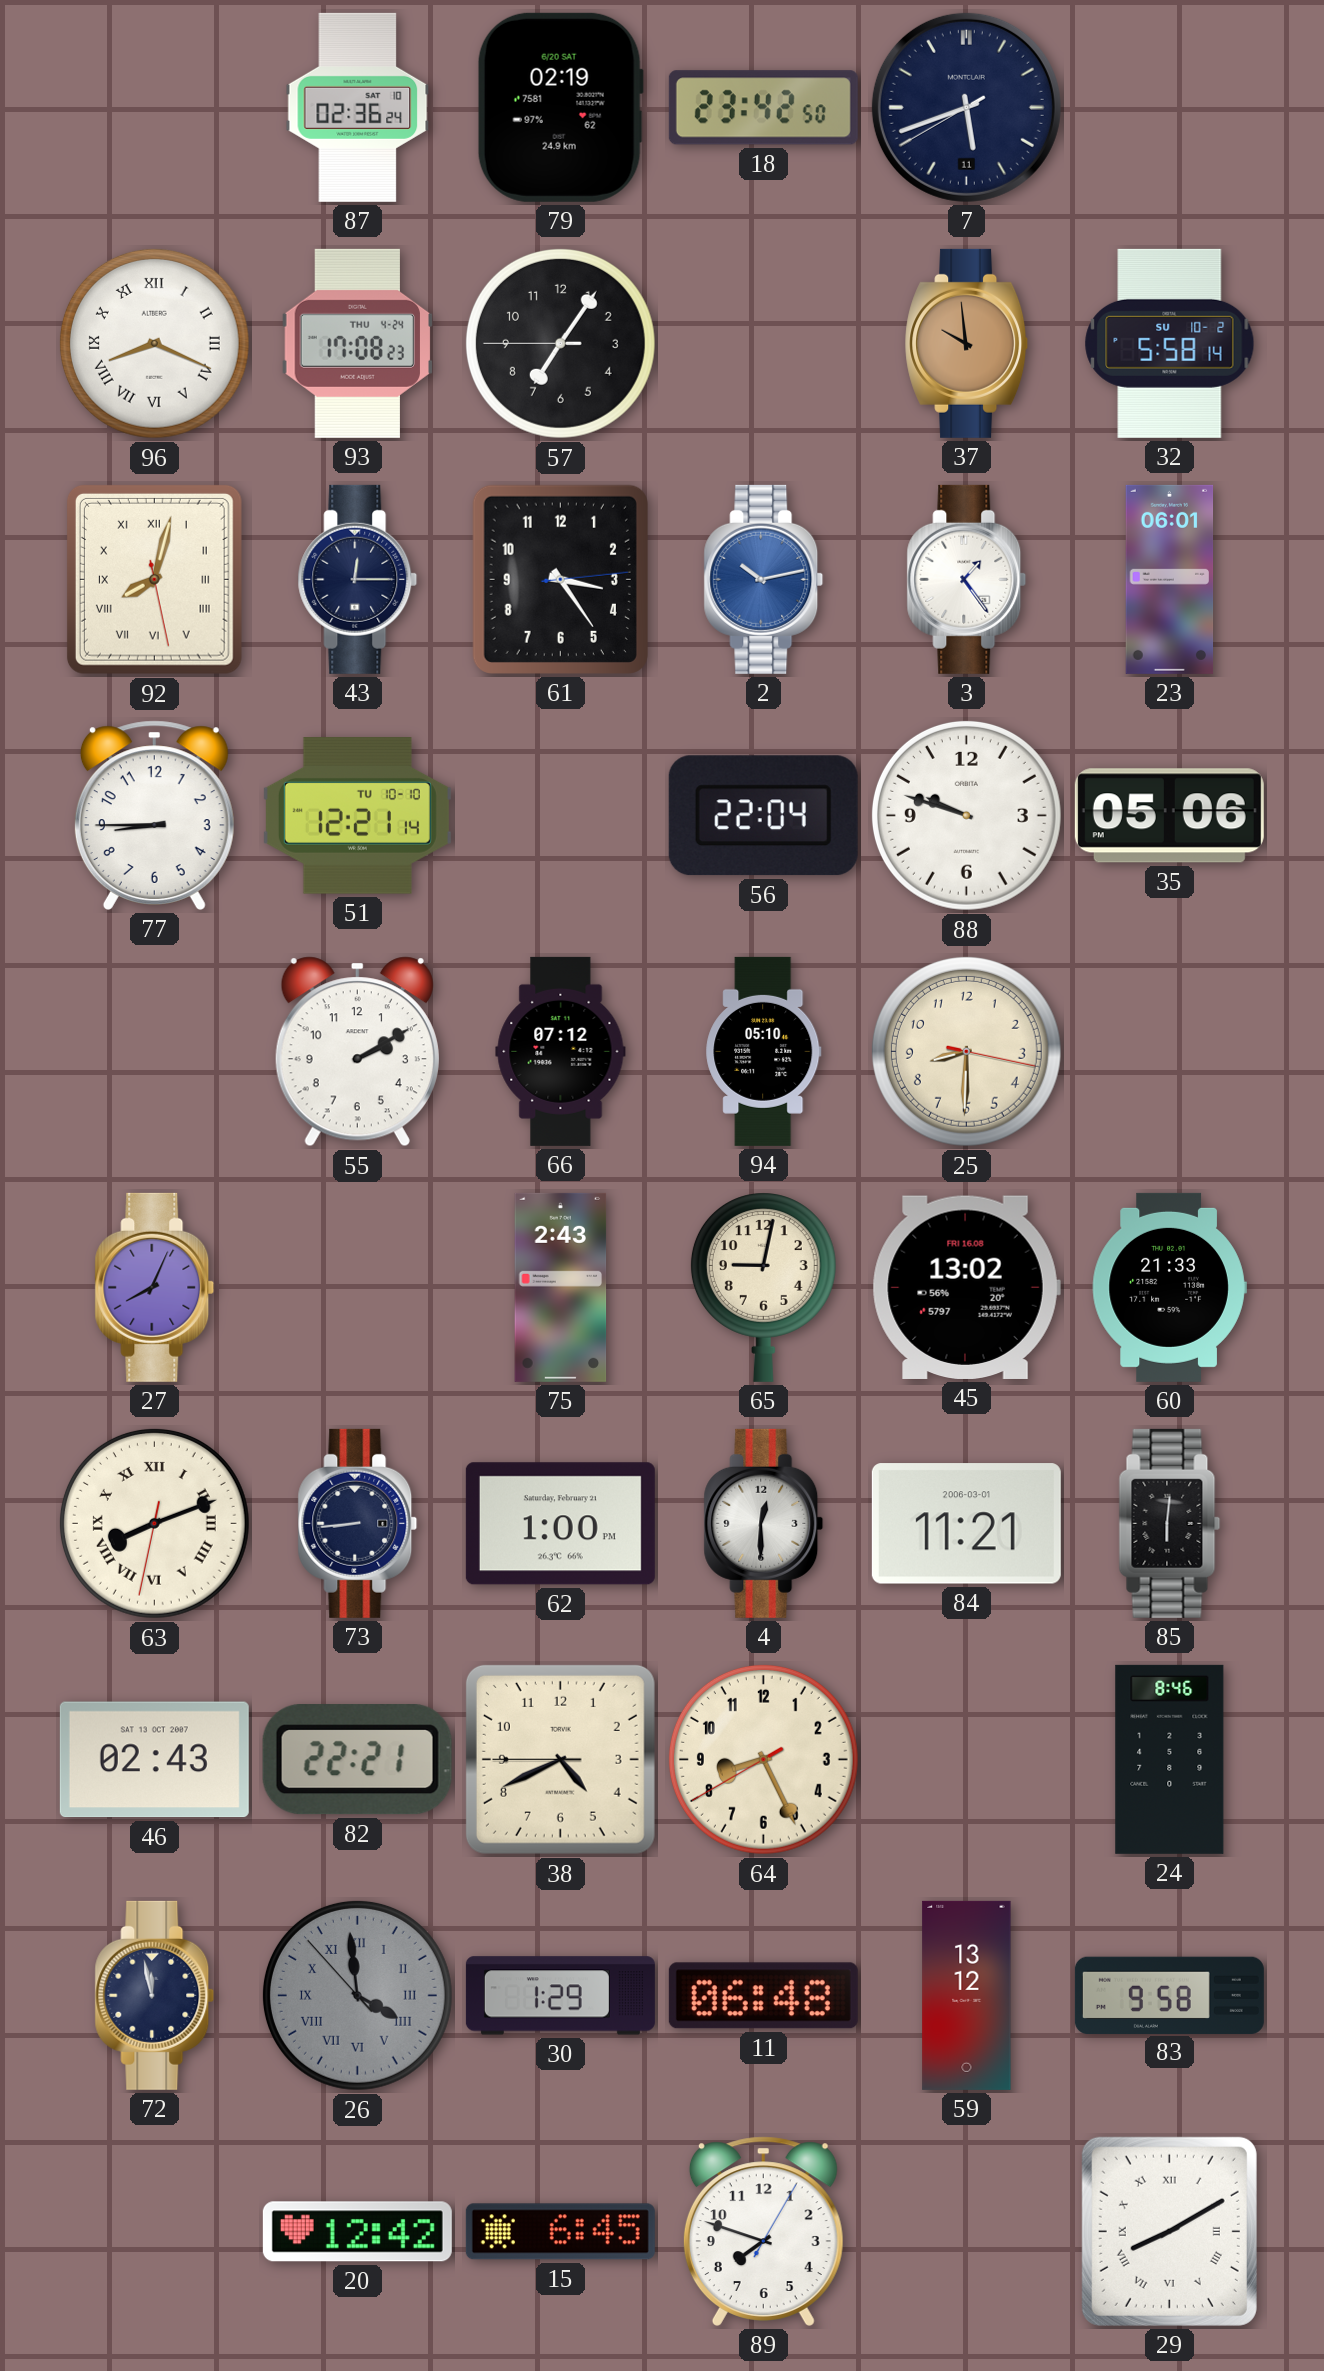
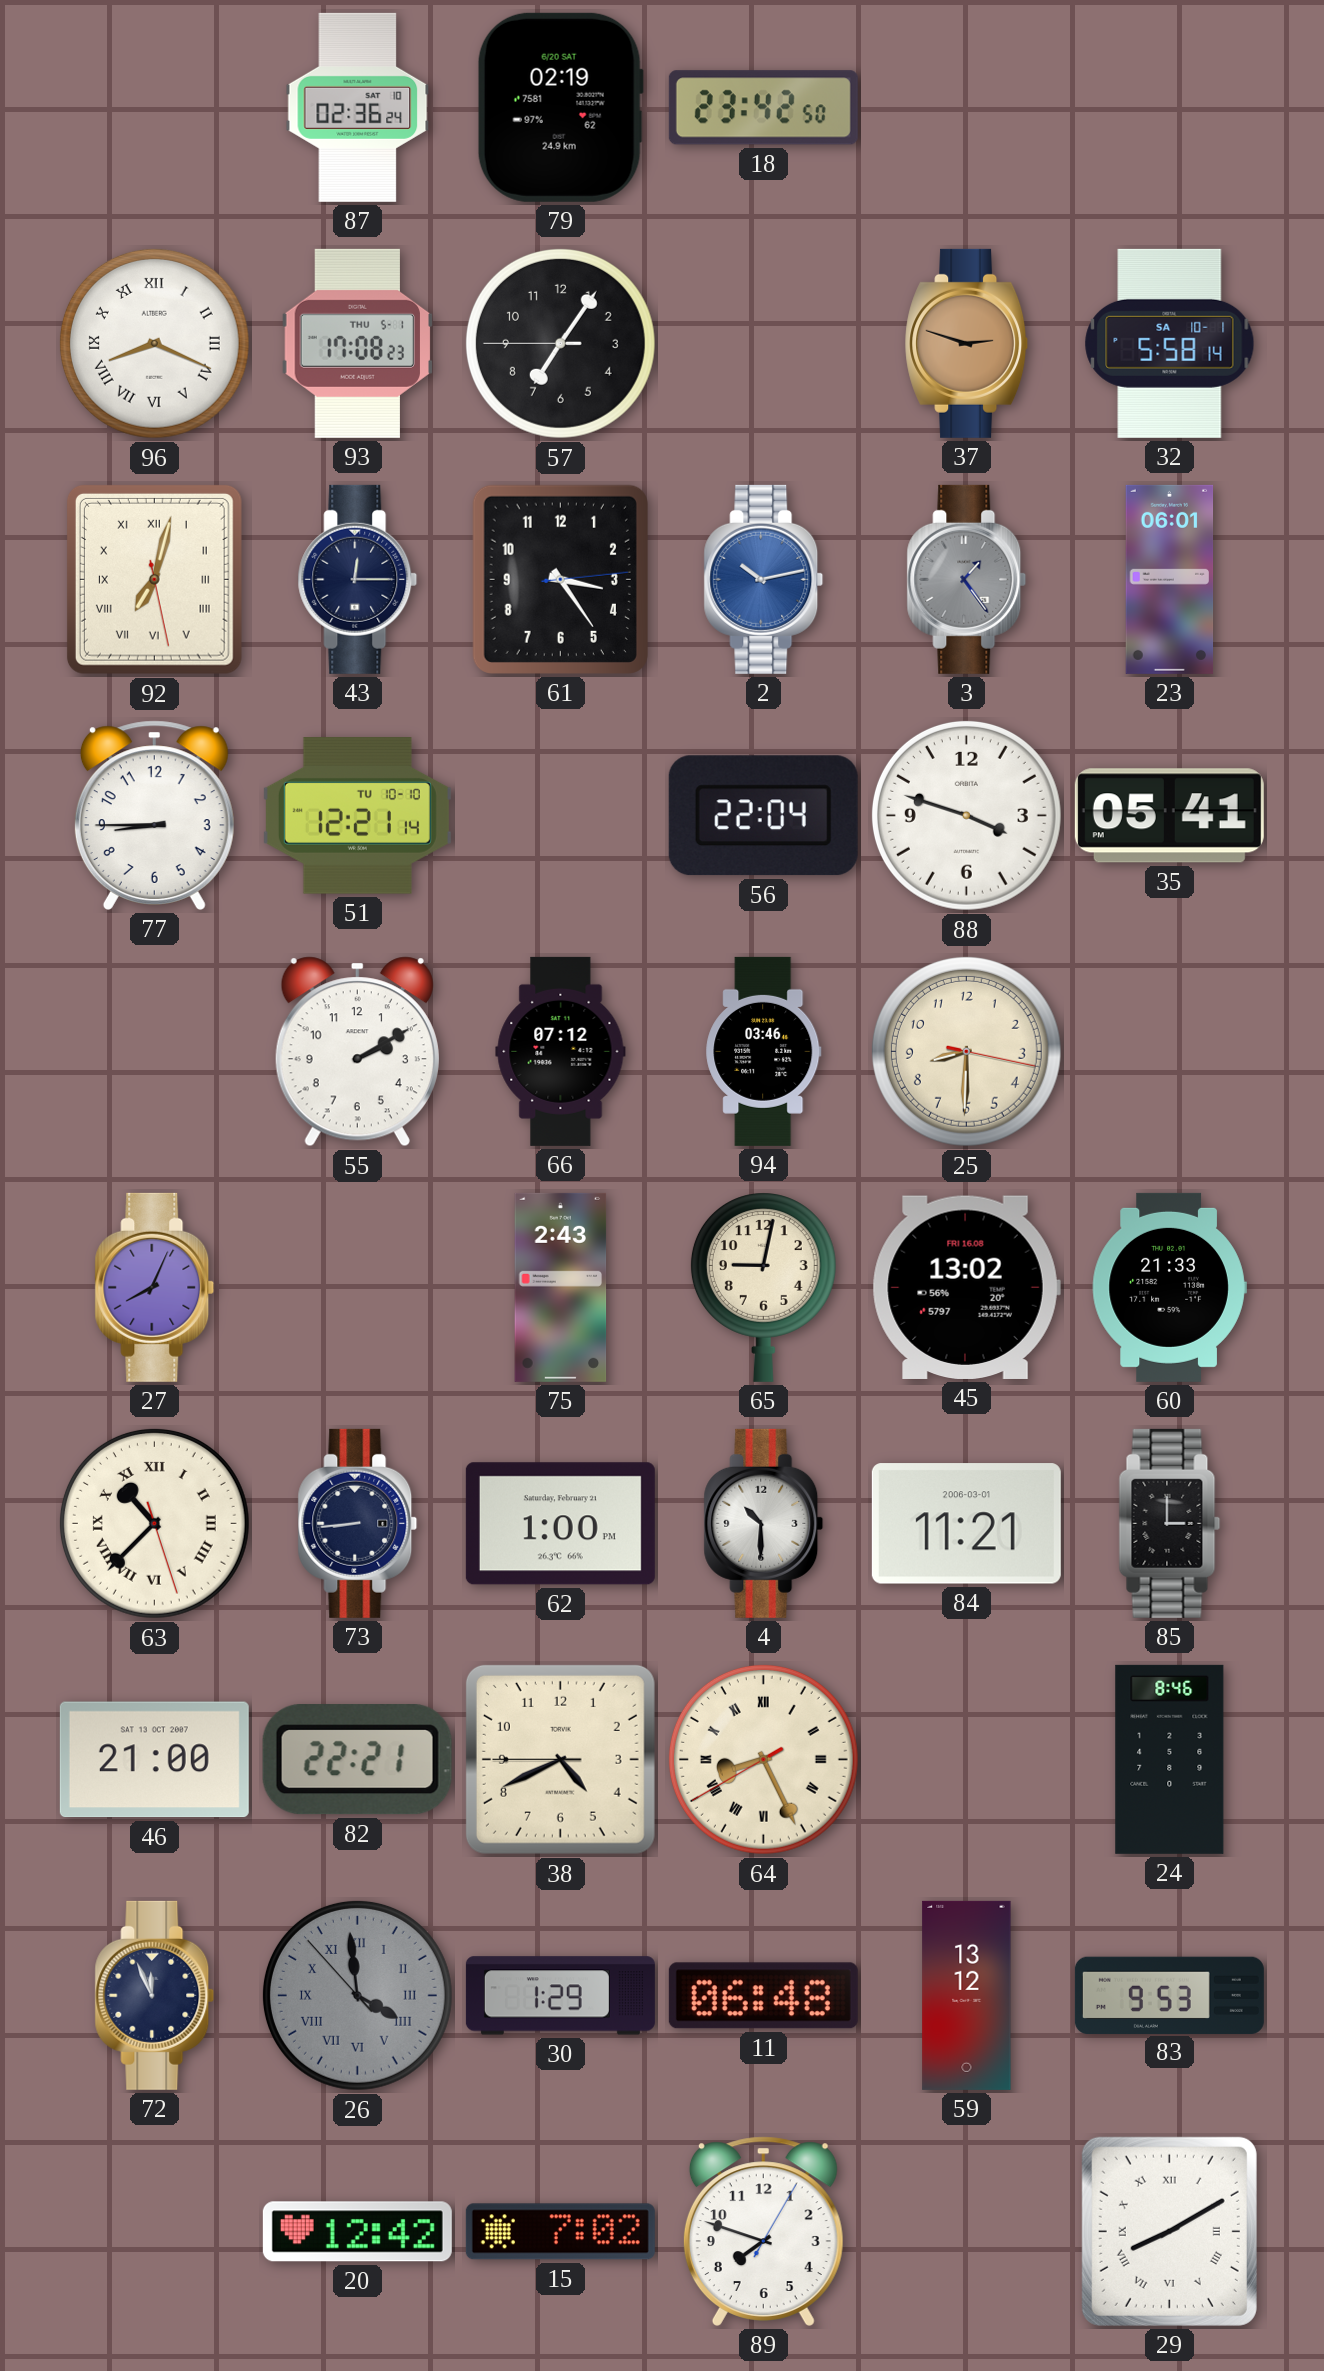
7: 5:41 -> none (966, 107)
93 date: THU 4-24 -> THU 5-1 (357, 343)
37: 9:59 -> 2:48 (967, 343)
32 date: SU 10-2 -> SA 10-1 (1170, 343)
92: 8:02 -> 7:02 (154, 579)
3 dial: white -> grey (967, 579)
88: 9:48 -> 3:48 (966, 815)
35: 05:06 -> 05:41 (1169, 816)
94: 05:10 -> 03:46 (764, 1051)
63: 8:11 -> 10:37 (154, 1523)
4: 12:30 -> 10:30 (764, 1523)
85: 6:01 -> 3:00 (1170, 1523)
46: 02:43 -> 21:00 (154, 1760)
64 numerals: Arabic -> Roman (763, 1759)
72: 11:58 -> 11:56 (155, 1995)
83: 9:58 -> 9:53 (1169, 1995)
15: 6:45 -> 7:02 (560, 2232)
